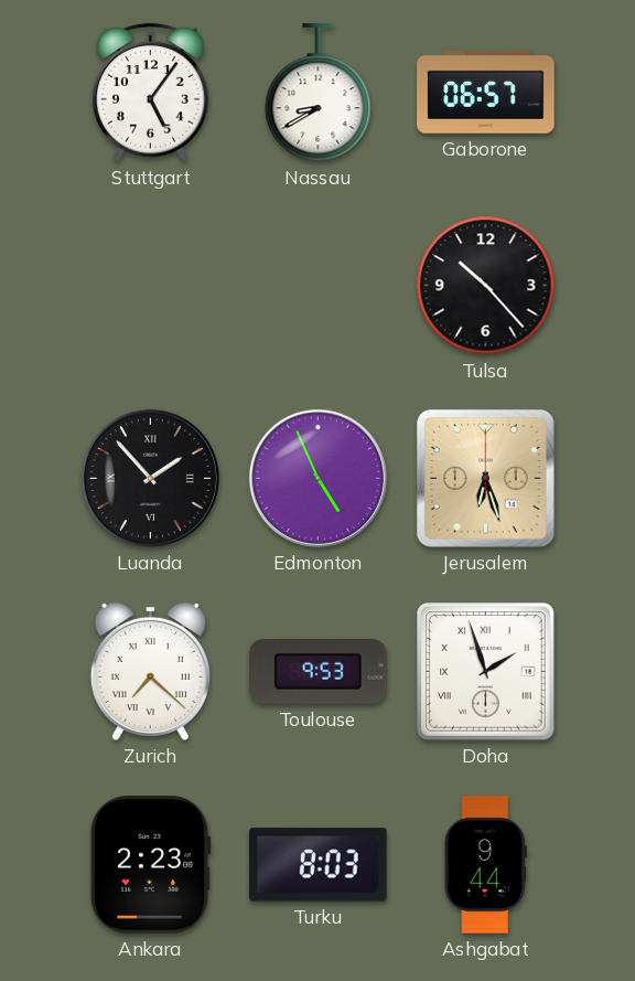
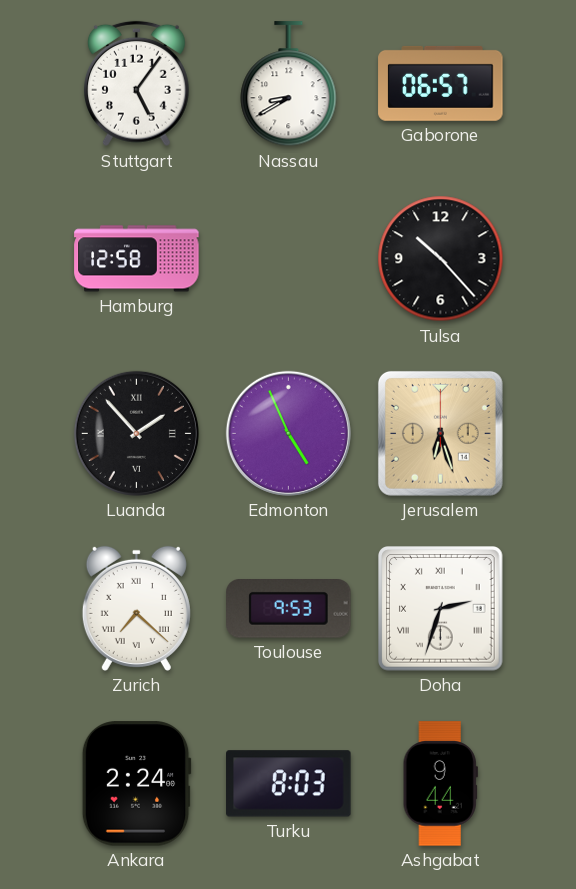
Hamburg: none -> 12:58 (137, 259)
Doha: 1:57 -> 2:33 (441, 609)
Ankara: 2:23 -> 2:24 (136, 784)
